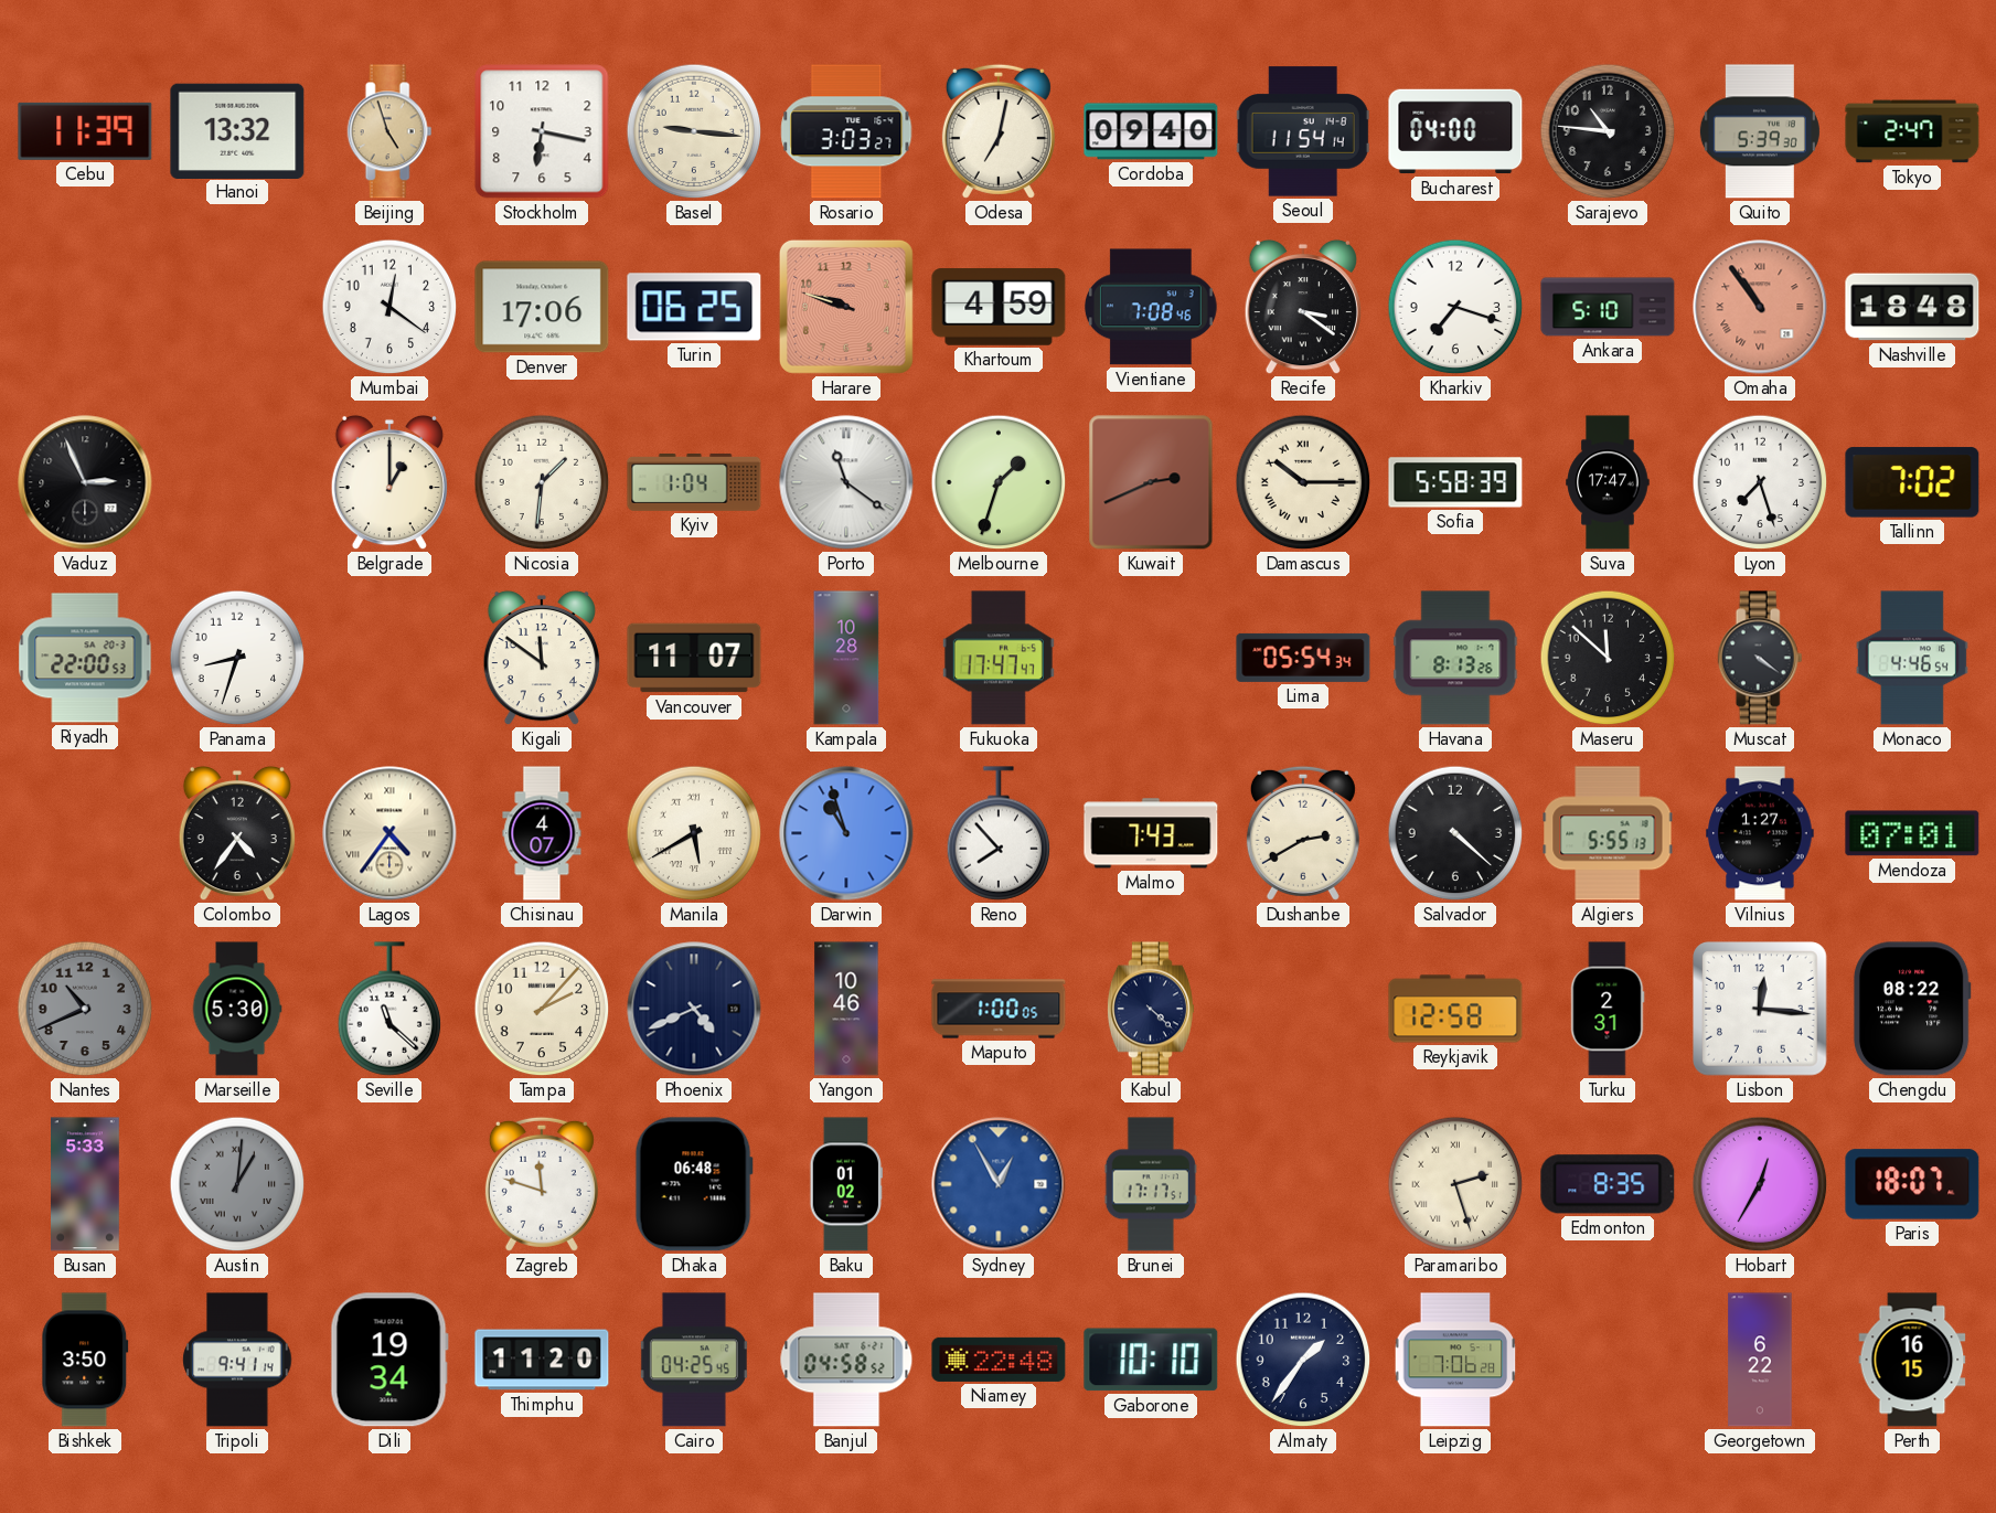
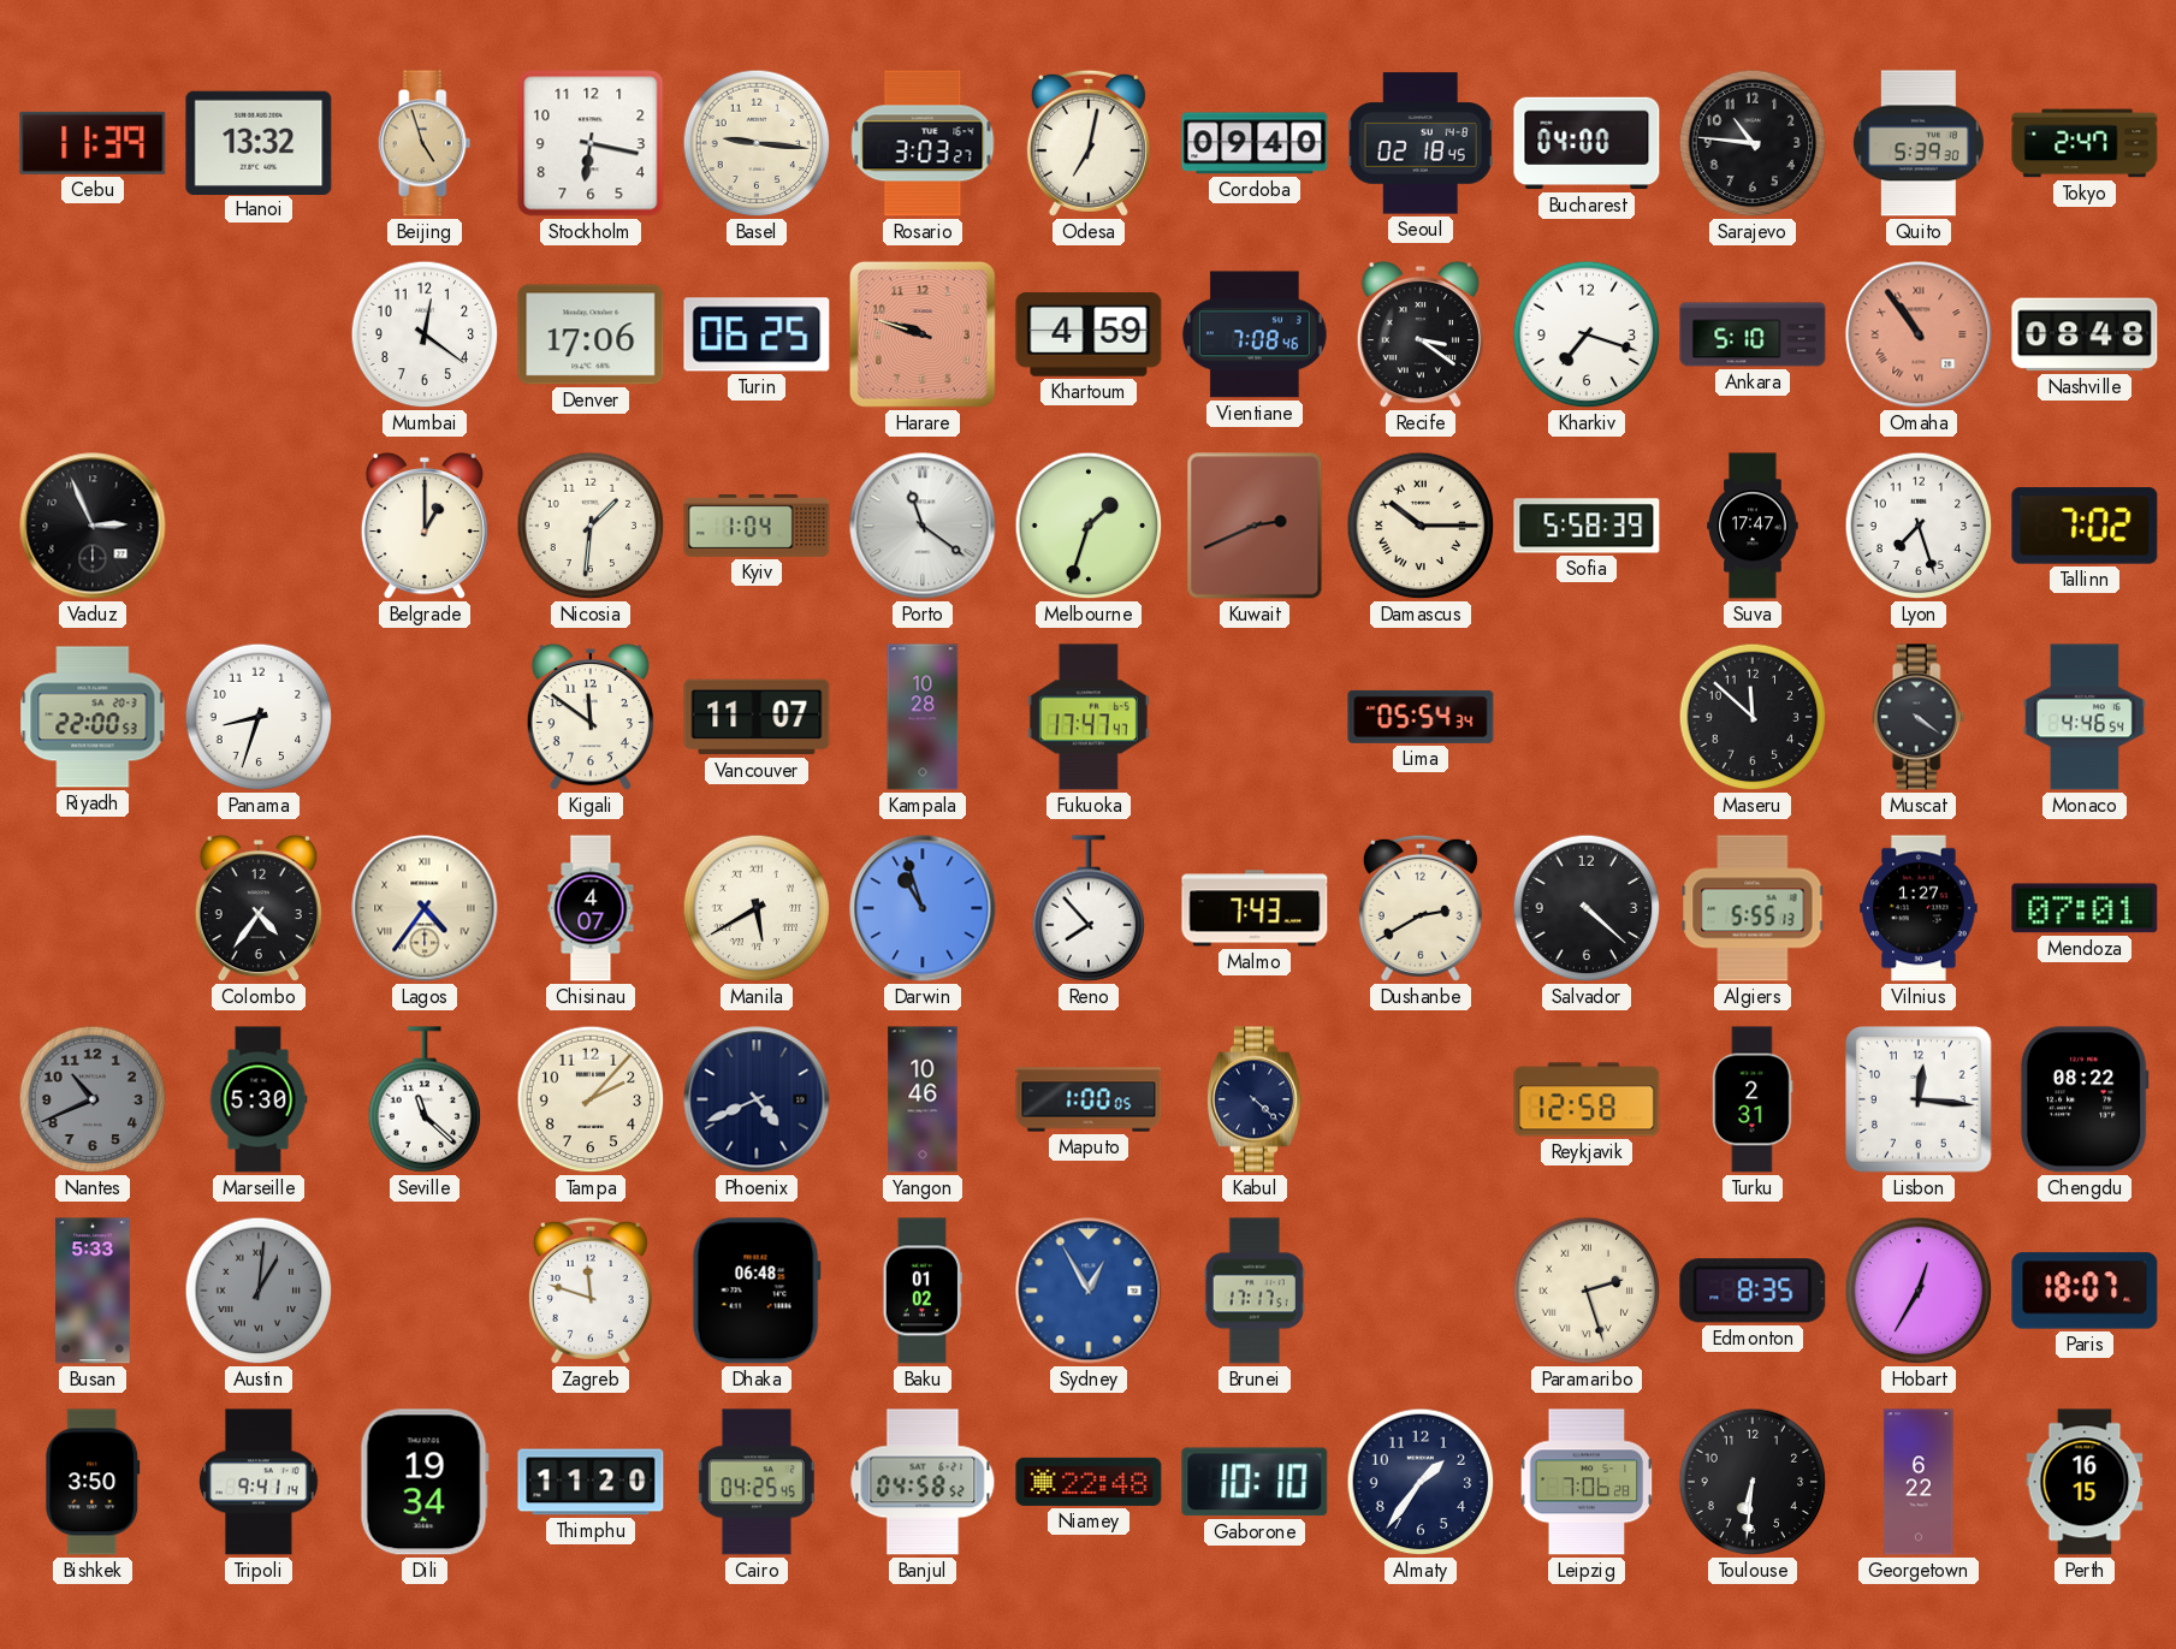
Seoul: 11:54 -> 02:18 (1421, 143)
Nashville: 18:48 -> 08:48 (2085, 334)
Havana: 8:13 -> none (1455, 658)
Toulouse: none -> 6:31 (1753, 1482)
